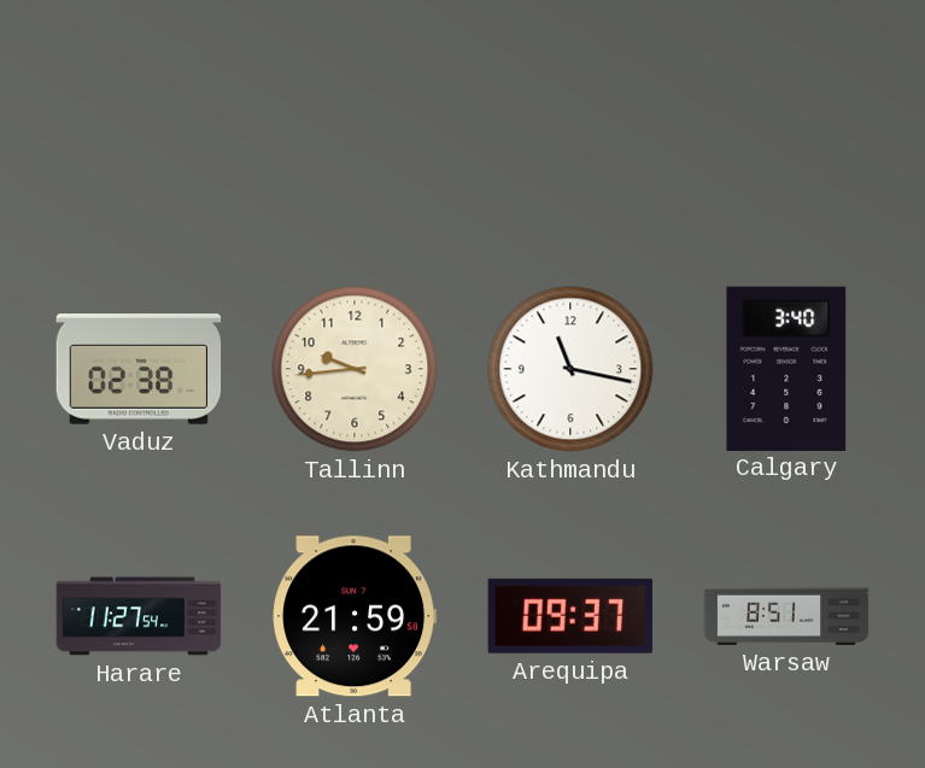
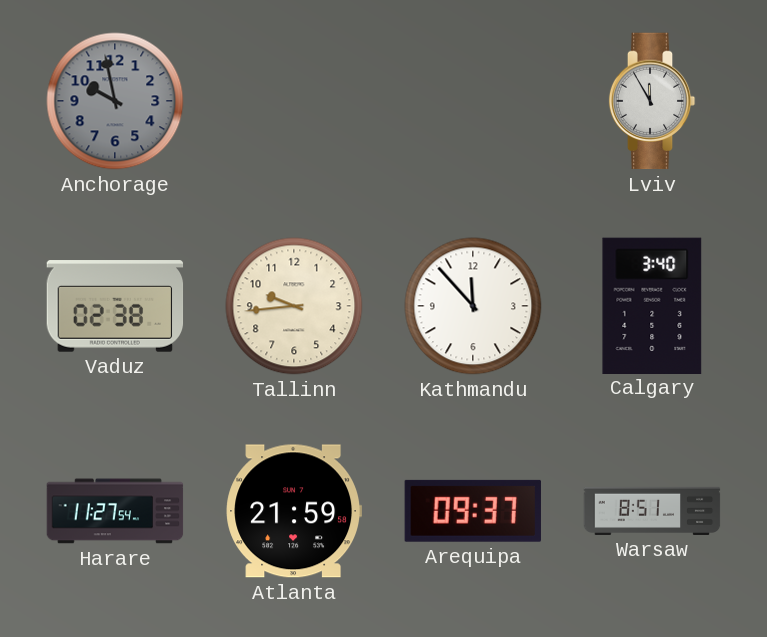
Anchorage: none -> 9:58 (115, 101)
Lviv: none -> 11:55 (652, 101)
Kathmandu: 11:17 -> 11:53 (473, 306)
